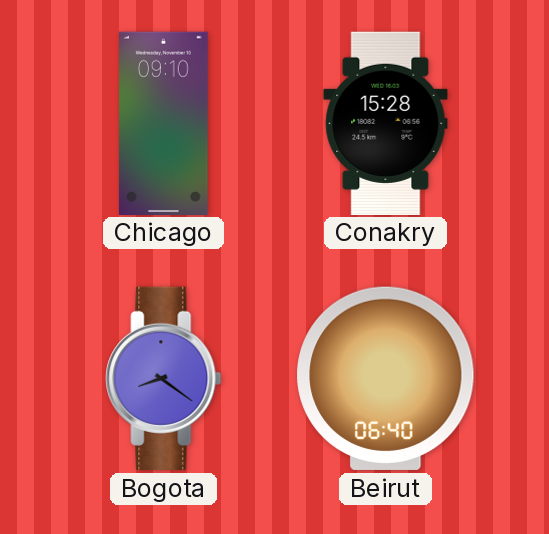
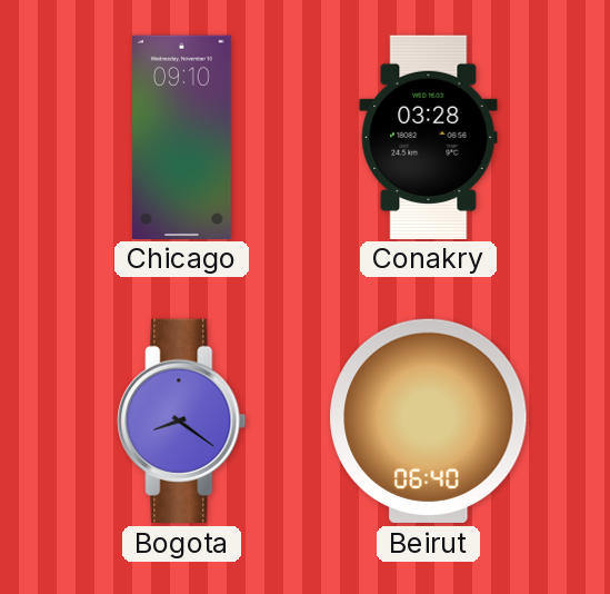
Conakry: 15:28 -> 03:28 (429, 137)
